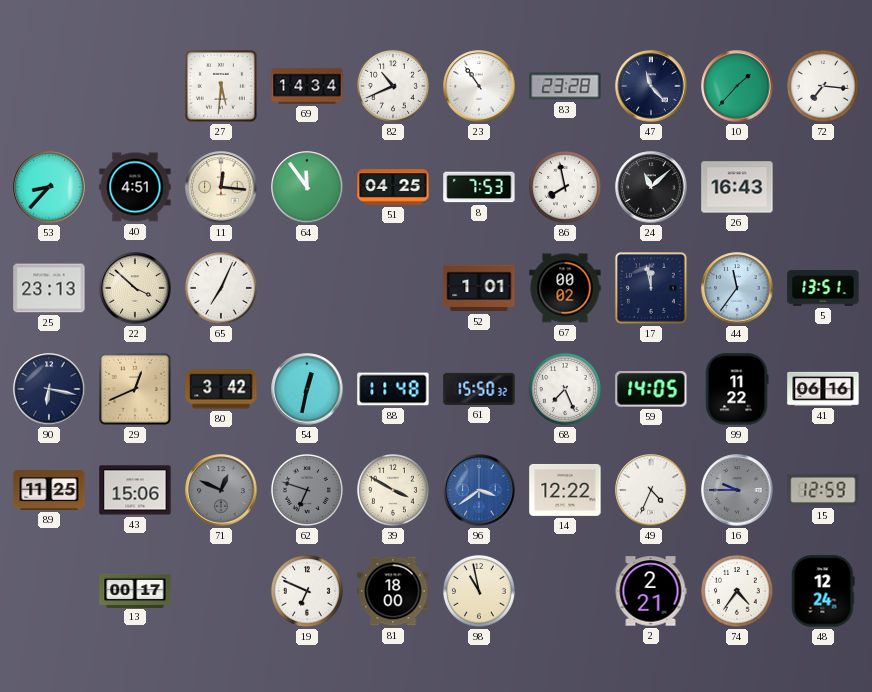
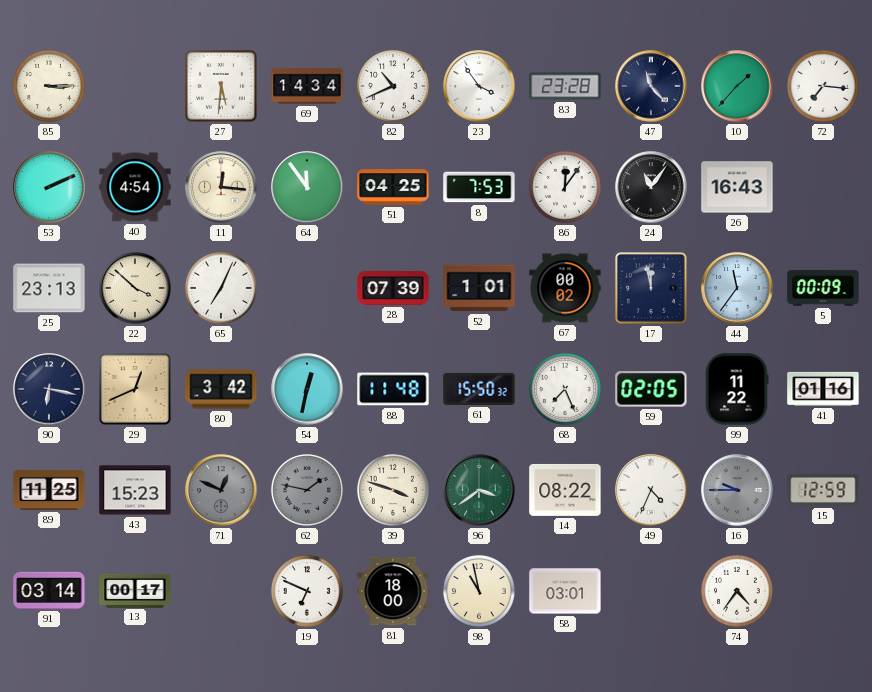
85: none -> 3:15 (49, 86)
23: 10:54 -> 3:54 (479, 86)
53: 8:37 -> 2:11 (49, 187)
40: 4:51 -> 4:54 (135, 187)
86: 7:58 -> 12:06 (565, 187)
24: 11:08 -> 11:06 (651, 187)
28: none -> 07:39 (393, 289)
5: 13:51 -> 00:09 (823, 288)
59: 14:05 -> 02:05 (651, 390)
41: 06:16 -> 01:16 (823, 389)
43: 15:06 -> 15:23 (135, 490)
62: 6:48 -> 1:47 (307, 490)
39: 3:50 -> 3:48 (393, 490)
96 dial: blue -> green (479, 490)
14: 12:22 -> 08:22 (565, 490)
91: none -> 03:14 (49, 590)
58: none -> 03:01 (565, 591)
2: 2:21 -> none (651, 591)
48: 12:24 -> none (823, 591)
